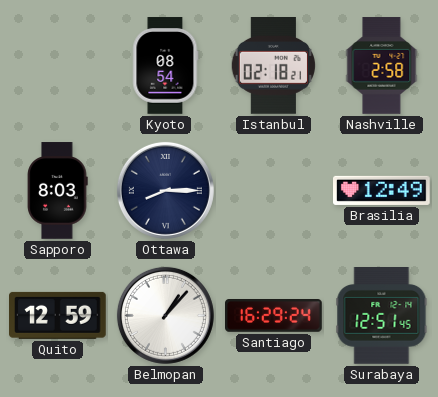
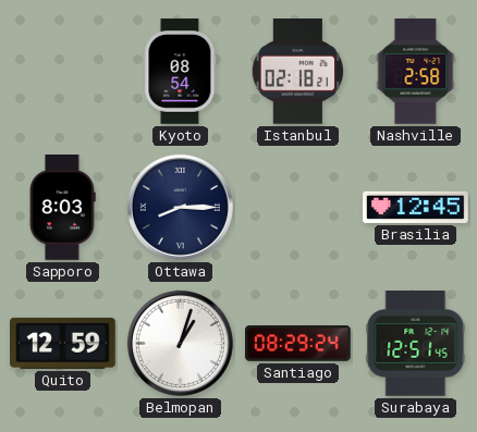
Brasilia: 12:49 -> 12:45 (416, 207)
Belmopan: 1:07 -> 1:03 (180, 343)
Santiago: 16:29 -> 08:29 (298, 344)
